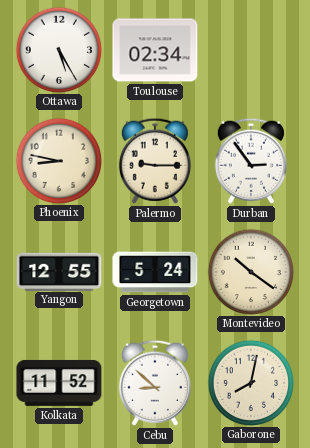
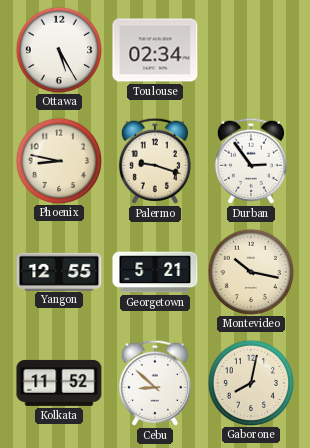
Palermo: 9:15 -> 9:18 (155, 161)
Georgetown: 5:24 -> 5:21 (155, 272)
Montevideo: 10:21 -> 10:17 (250, 271)
